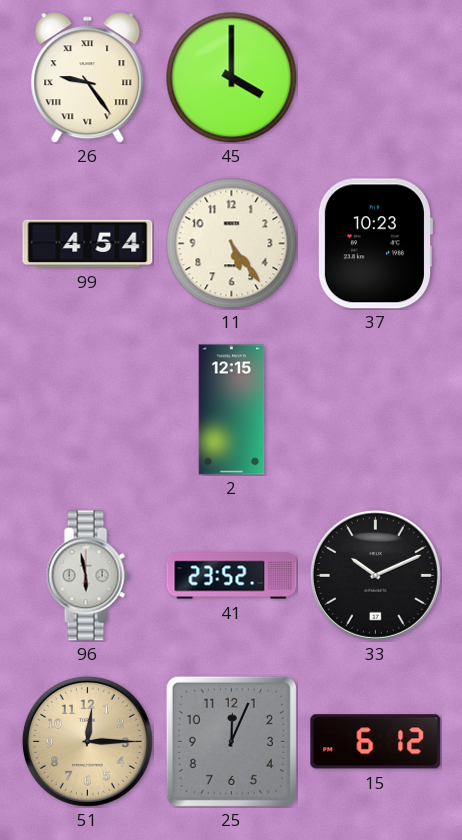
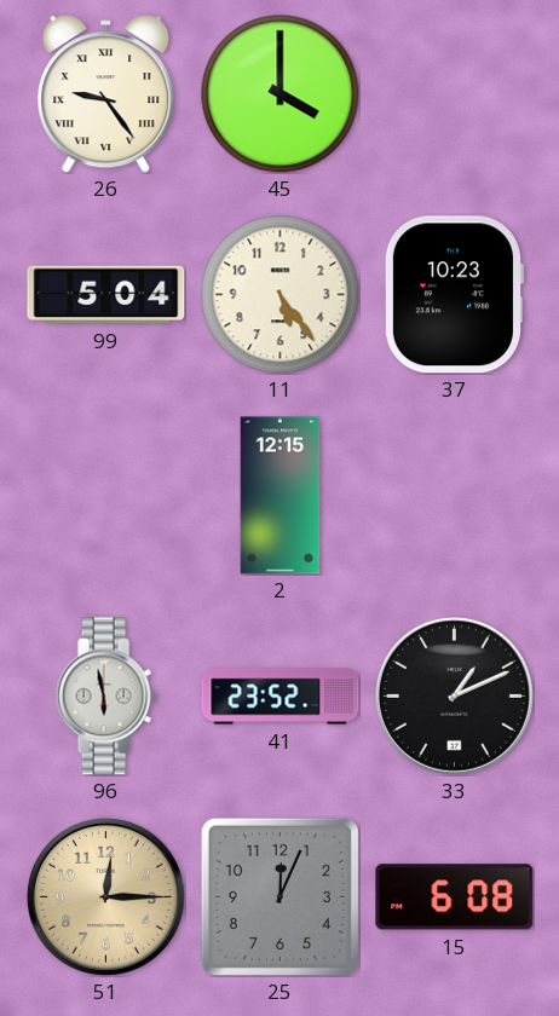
99: 4:54 -> 5:04 (106, 295)
33: 10:11 -> 1:11 (454, 695)
15: 6:12 -> 6:08 (455, 897)
